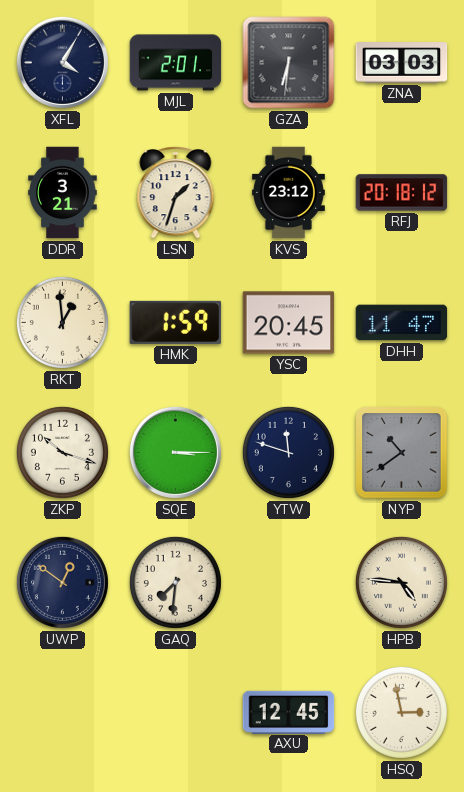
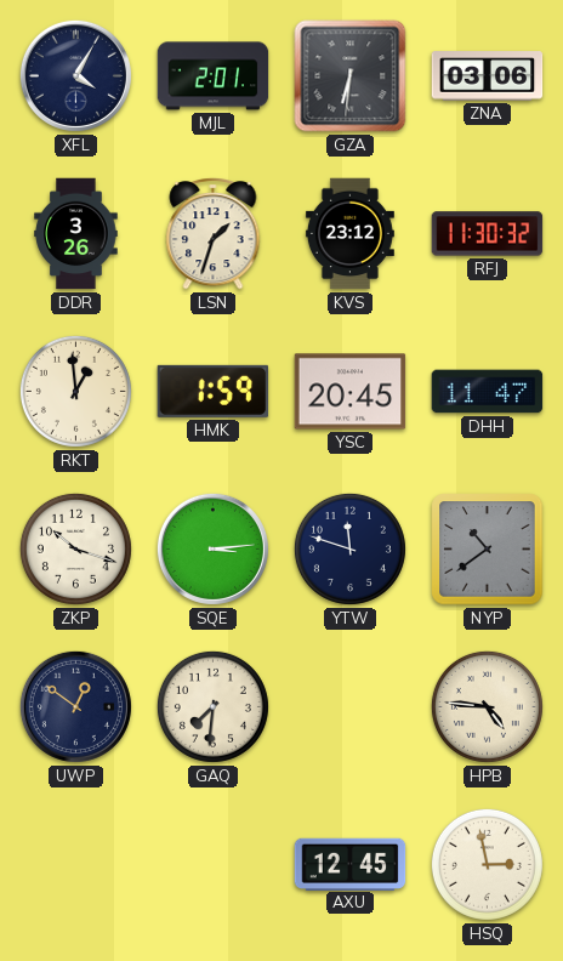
ZNA: 03:03 -> 03:06 (488, 76)
DDR: 3:21 -> 3:26 (76, 234)
RFJ: 20:18 -> 11:30 (488, 234)
SQE: 3:15 -> 3:14 (212, 548)
